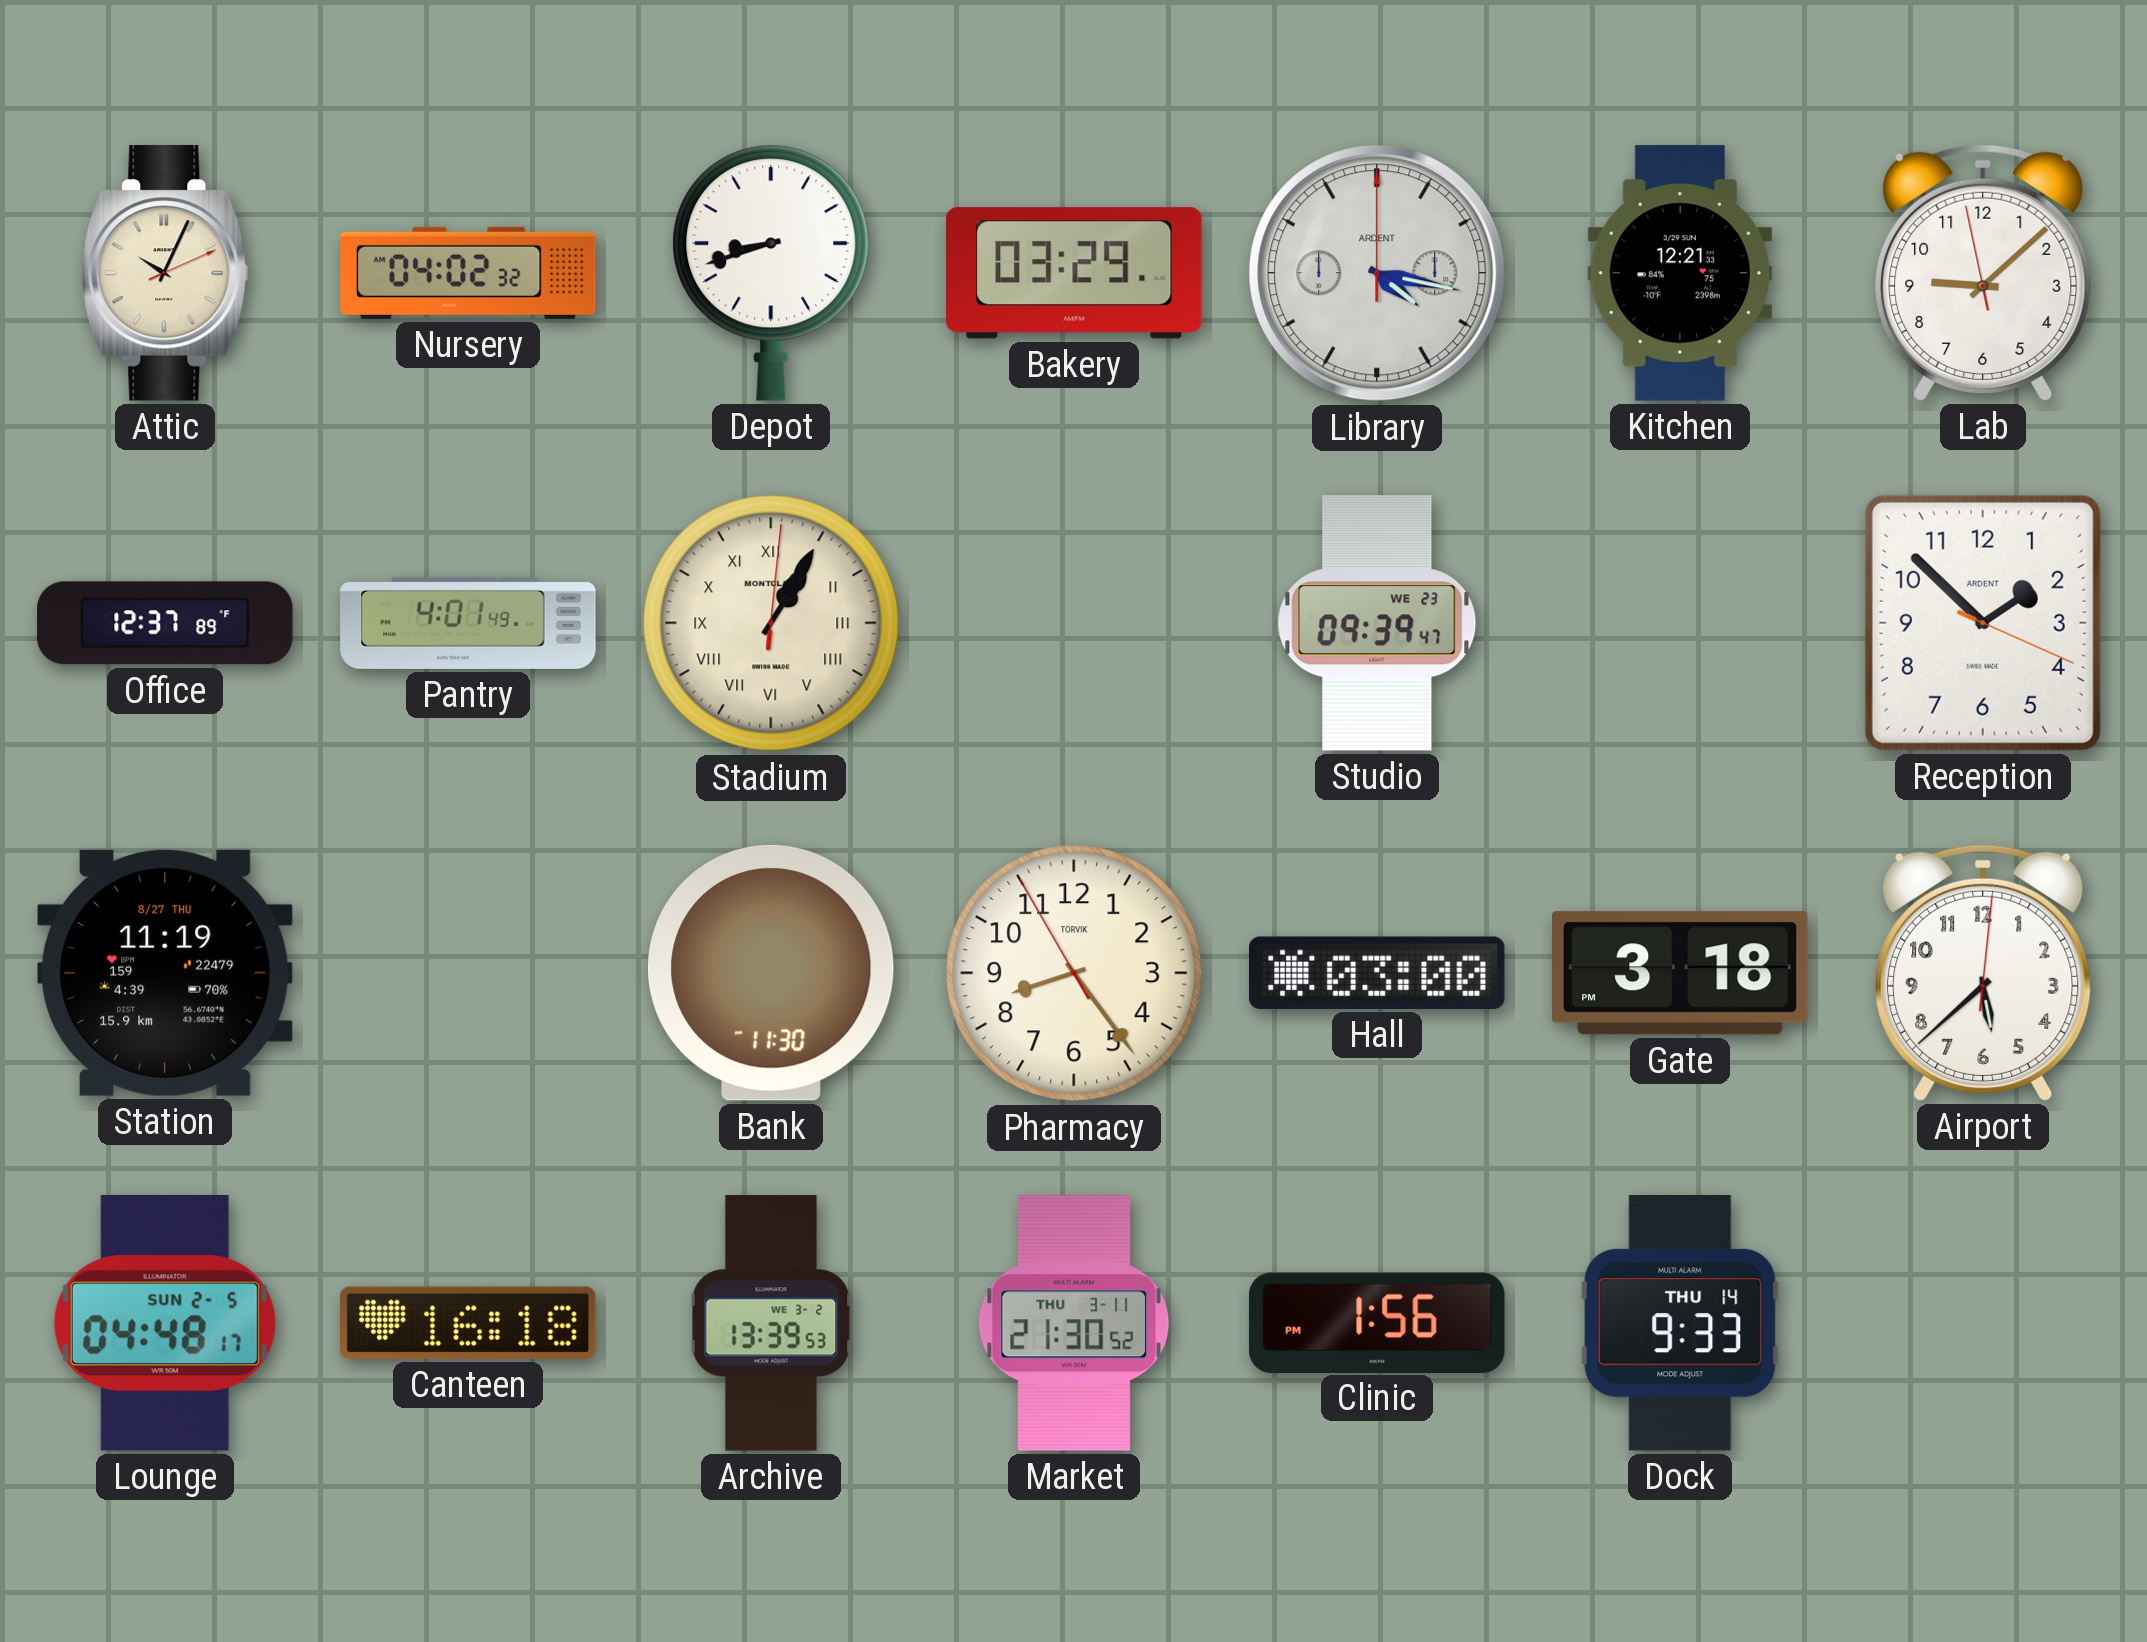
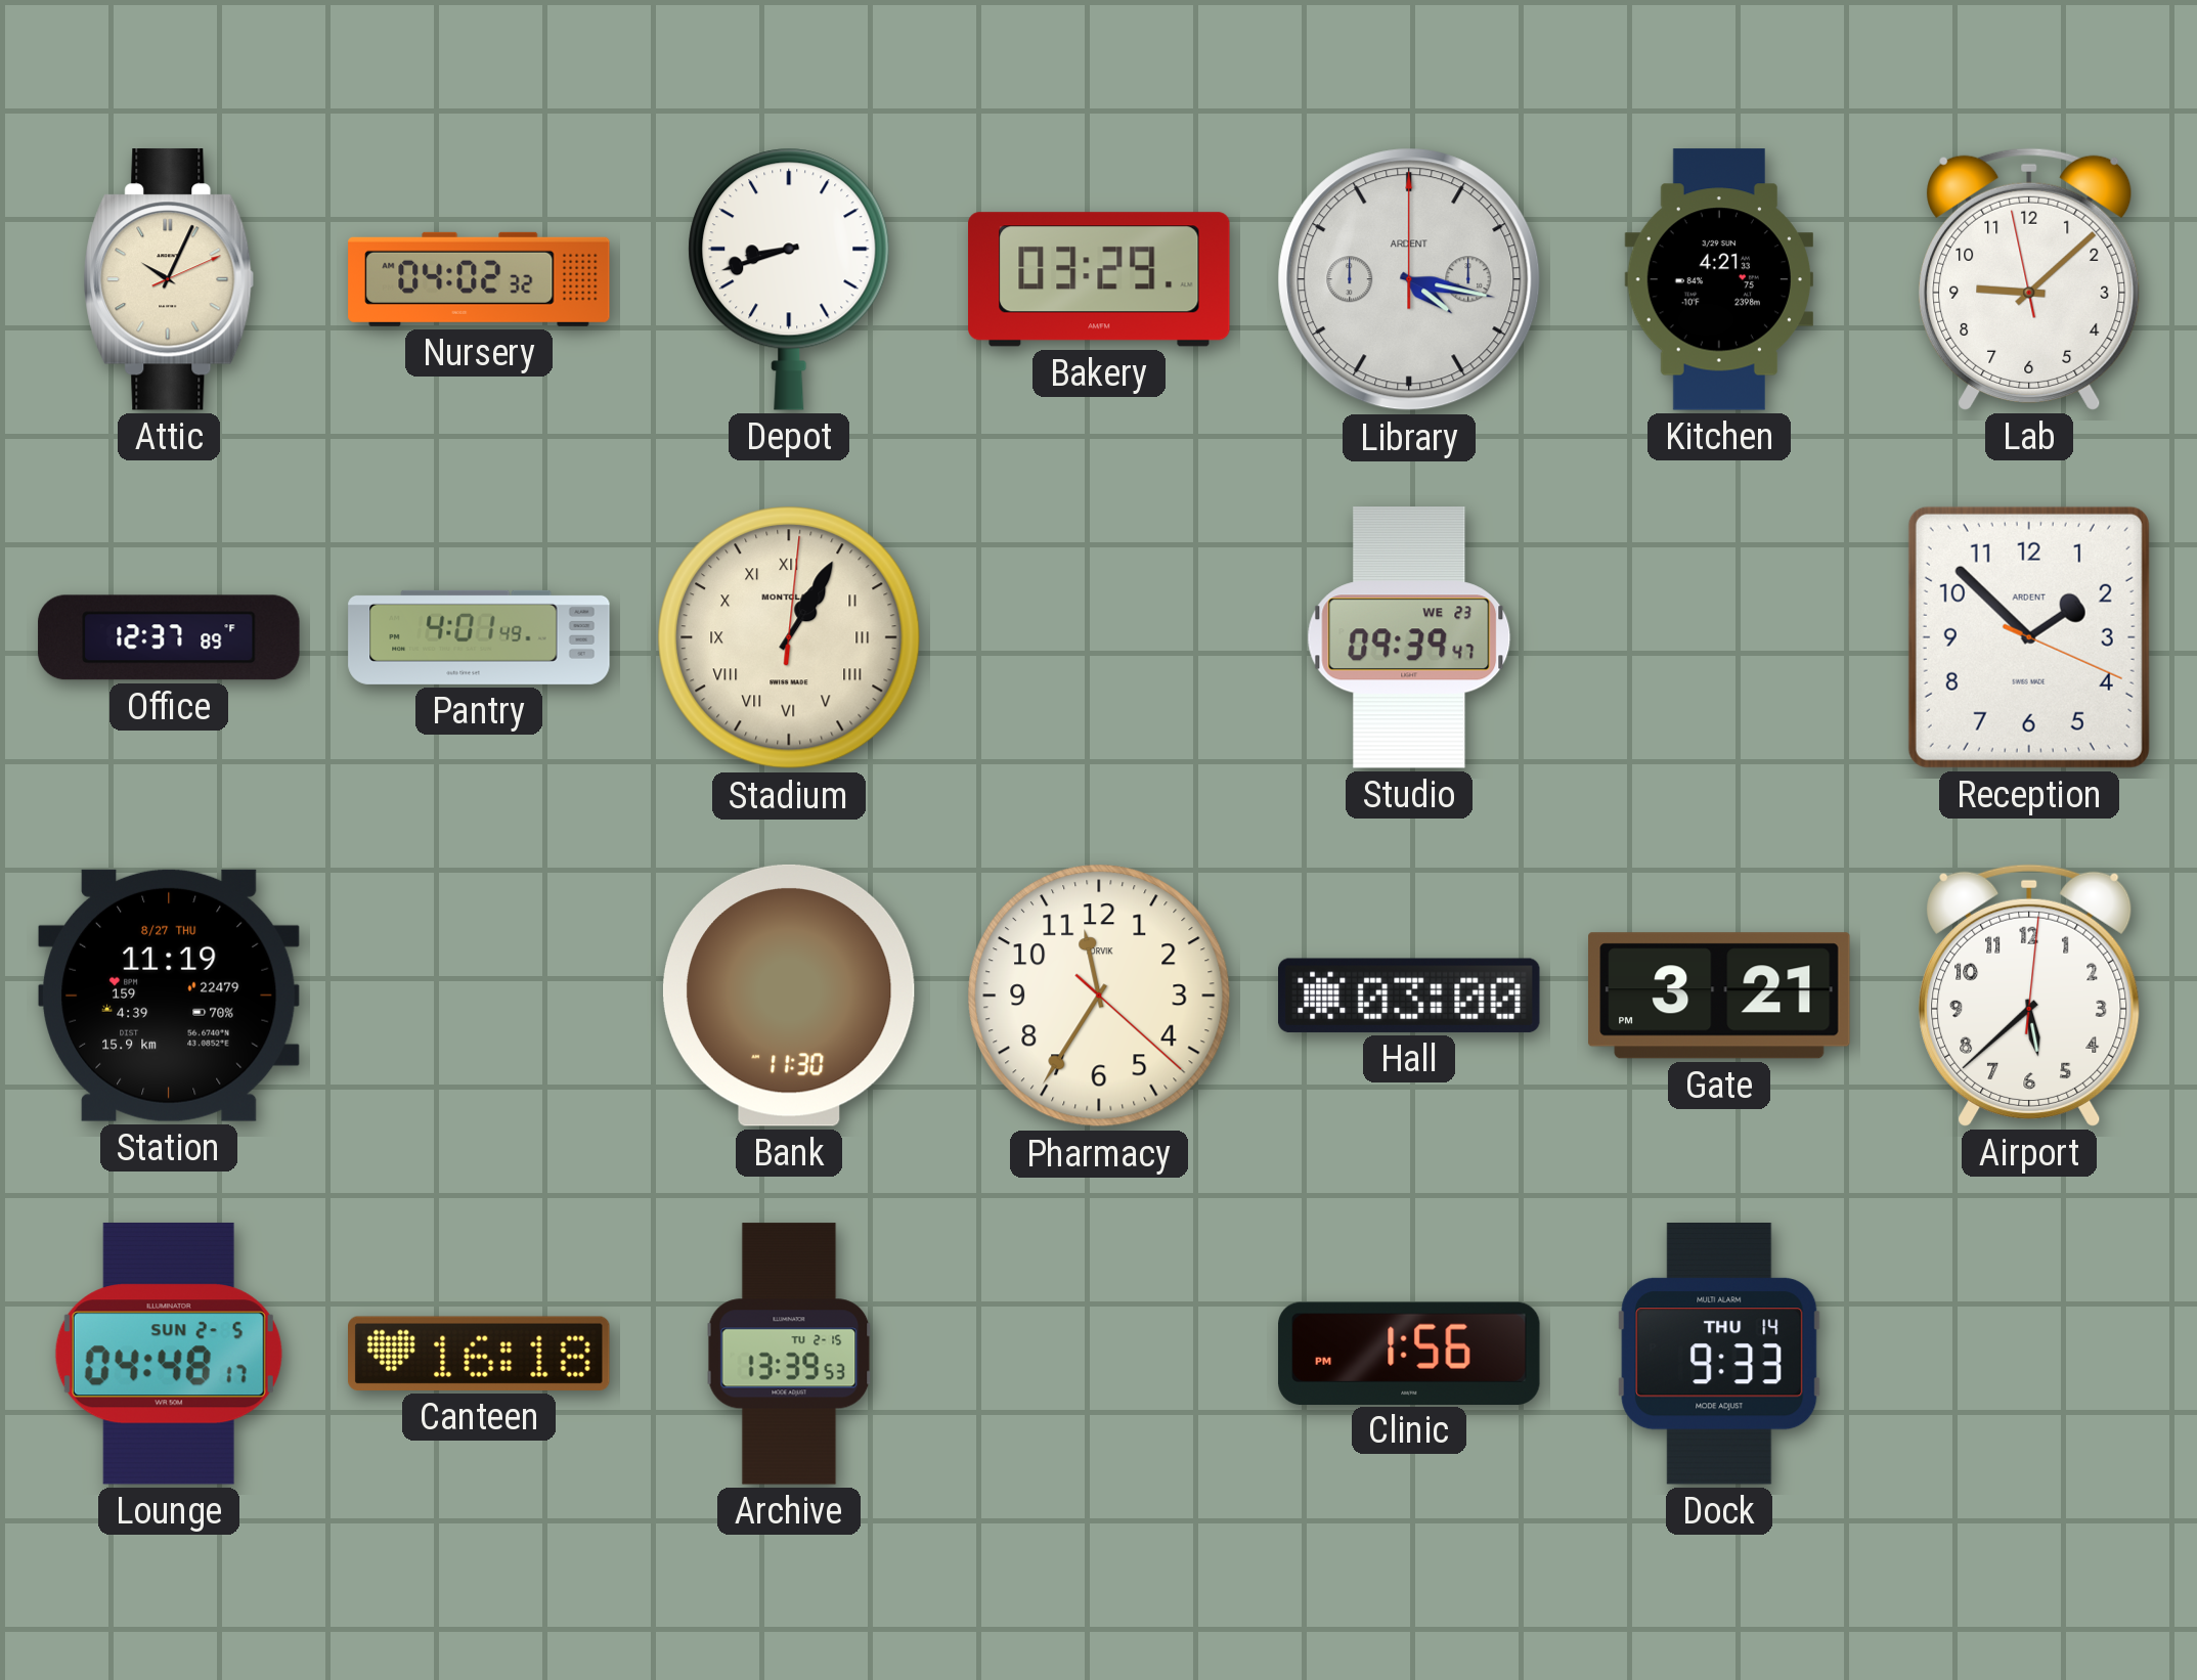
Kitchen: 12:21 -> 4:21 (1719, 279)
Pharmacy: 8:23 -> 11:35 (1099, 996)
Gate: 3:18 -> 3:21 (1719, 996)
Archive date: WE 3-2 -> TU 2-15 (789, 1354)
Market: 21:30 -> none (1074, 1323)
